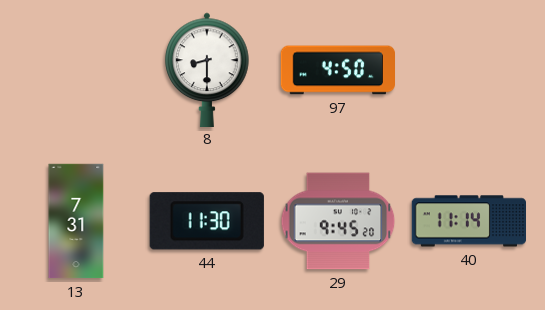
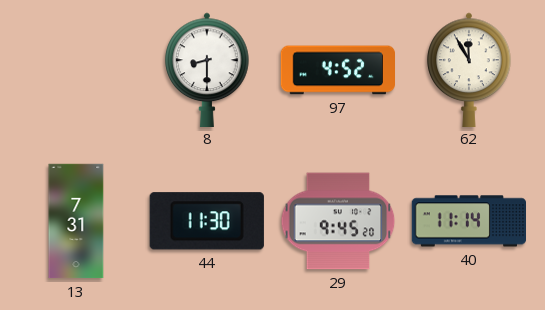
97: 4:50 -> 4:52 (337, 70)
62: none -> 11:55 (469, 69)
